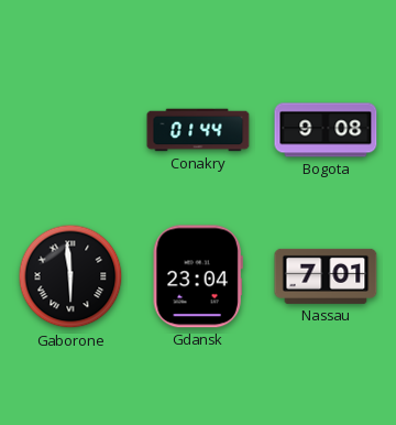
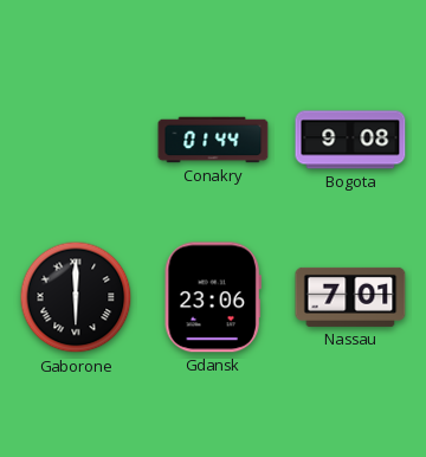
Gaborone: 5:59 -> 6:00 (76, 297)
Gdansk: 23:04 -> 23:06 (213, 297)
